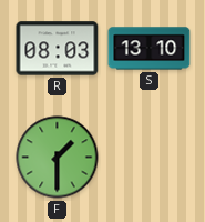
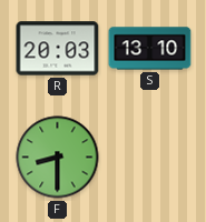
R: 08:03 -> 20:03 (58, 49)
F: 1:30 -> 8:30 (58, 158)
